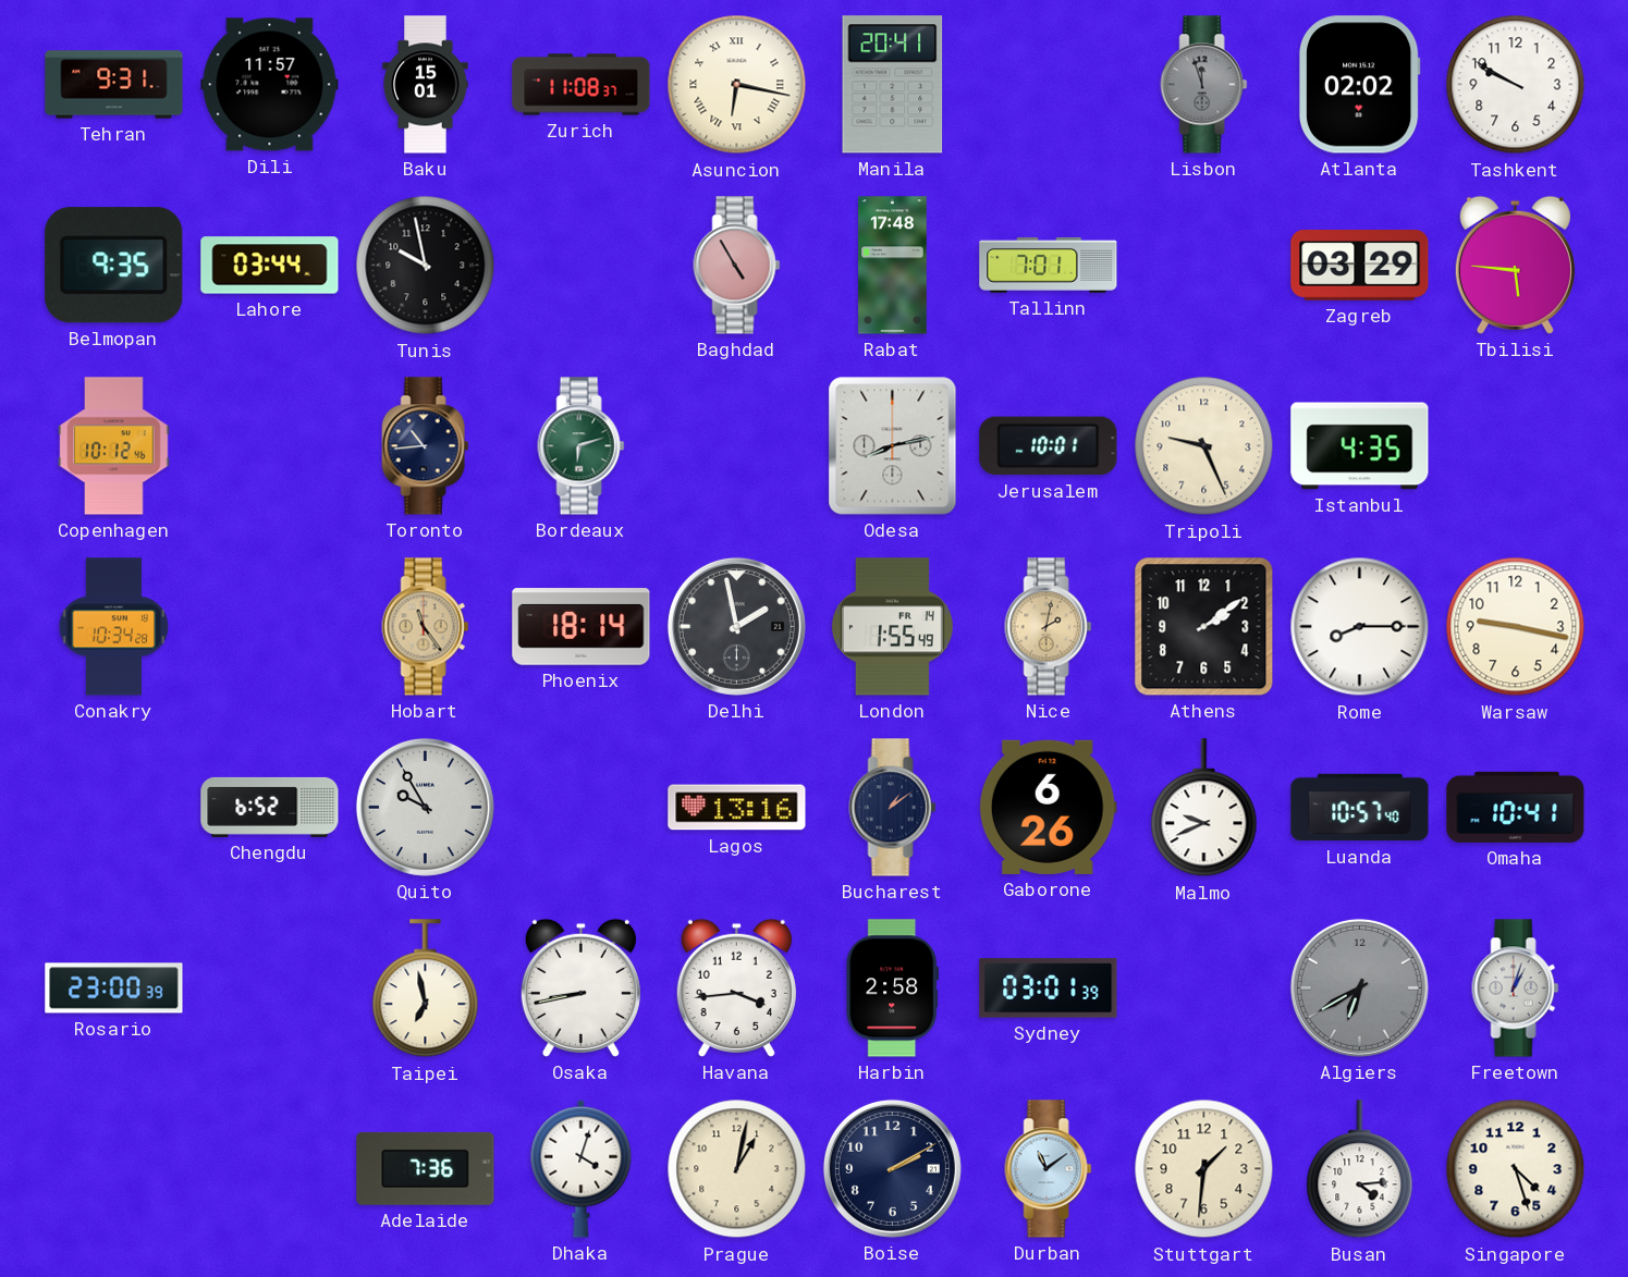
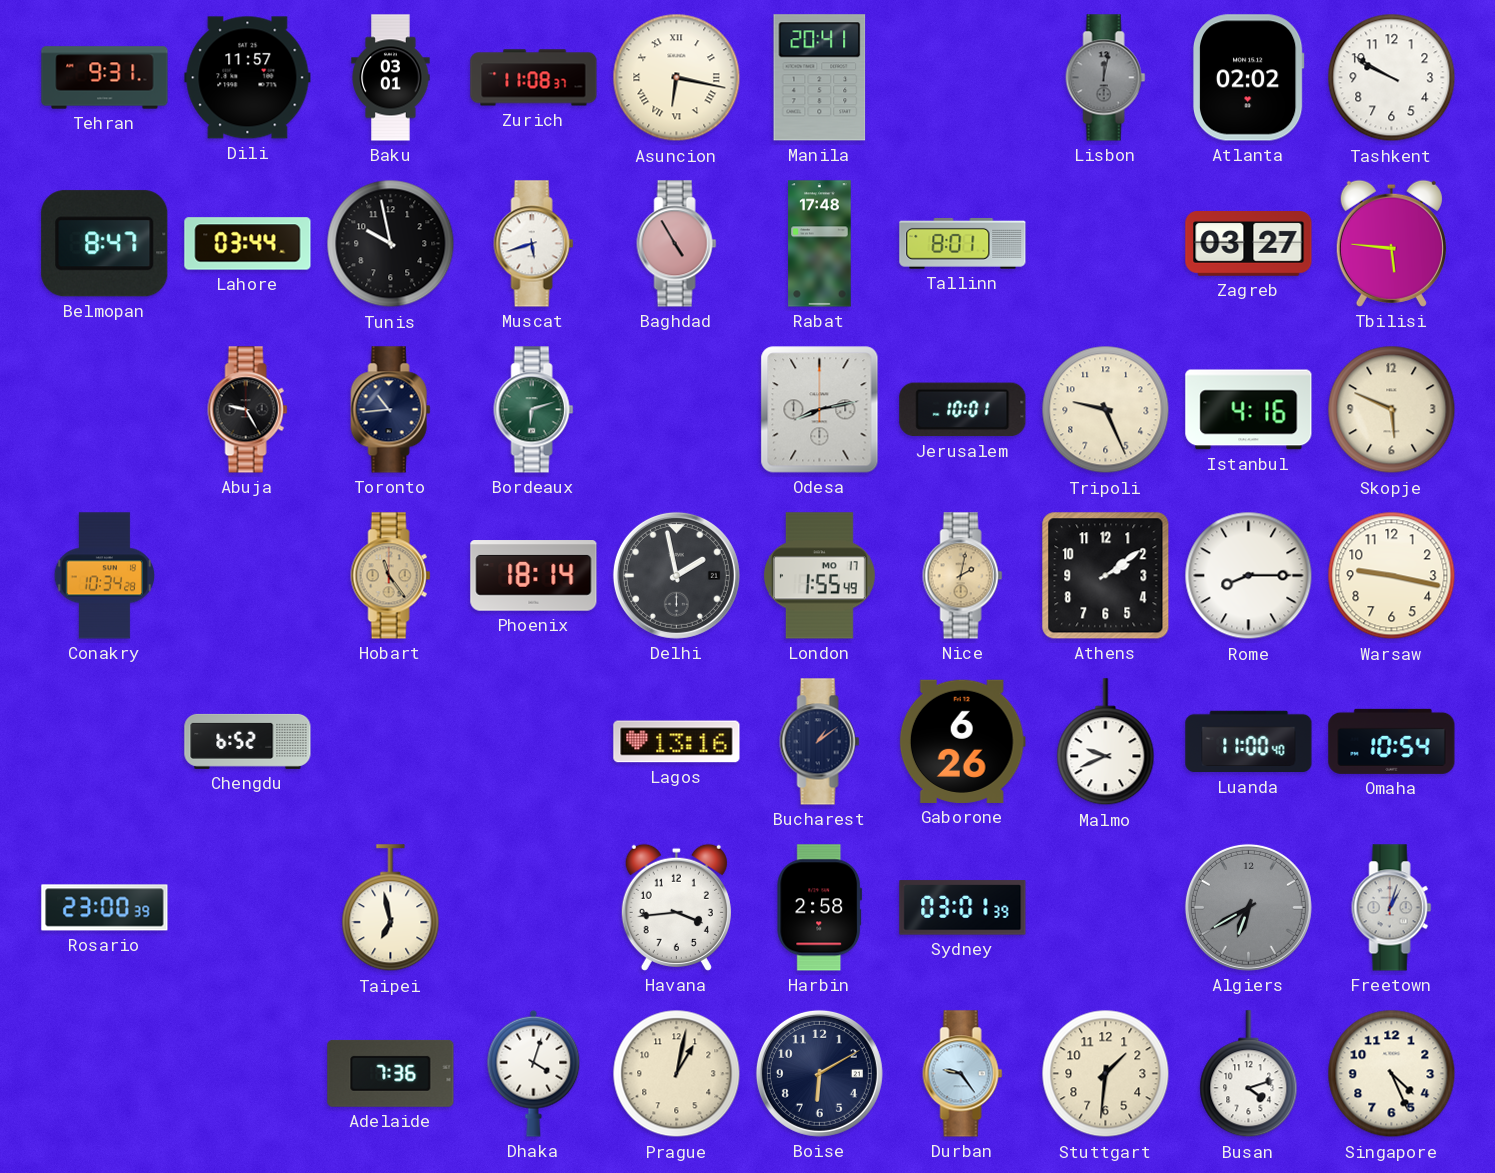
Baku: 15:01 -> 03:01 (391, 78)
Lisbon: 11:57 -> 12:02 (1106, 78)
Belmopan: 9:35 -> 8:47 (105, 244)
Muscat: none -> 5:42 (534, 244)
Tallinn: 7:01 -> 8:01 (963, 243)
Zagreb: 03:29 -> 03:27 (1249, 244)
Copenhagen: 10:12 -> none (114, 446)
Abuja: none -> 9:25 (248, 410)
Istanbul: 4:35 -> 4:16 (1249, 410)
Skopje: none -> 5:49 (1392, 410)
London date: FR 14 -> MO 17 (819, 576)
Quito: 9:55 -> none (425, 807)
Luanda: 10:57 -> 11:00 (1249, 742)
Omaha: 10:41 -> 10:54 (1392, 741)
Osaka: 8:43 -> none (580, 987)
Boise: 2:10 -> 6:10 (819, 1073)
Durban: 11:09 -> 9:24 (963, 1074)
Busan: 4:14 -> 4:12 (1249, 1074)
Singapore: 4:27 -> 4:26 (1392, 1074)
